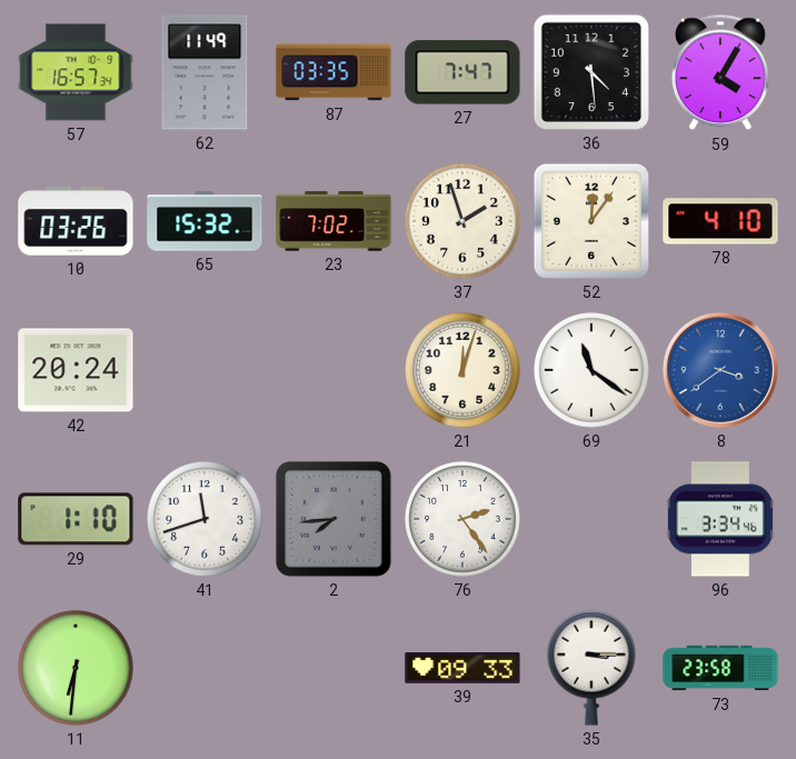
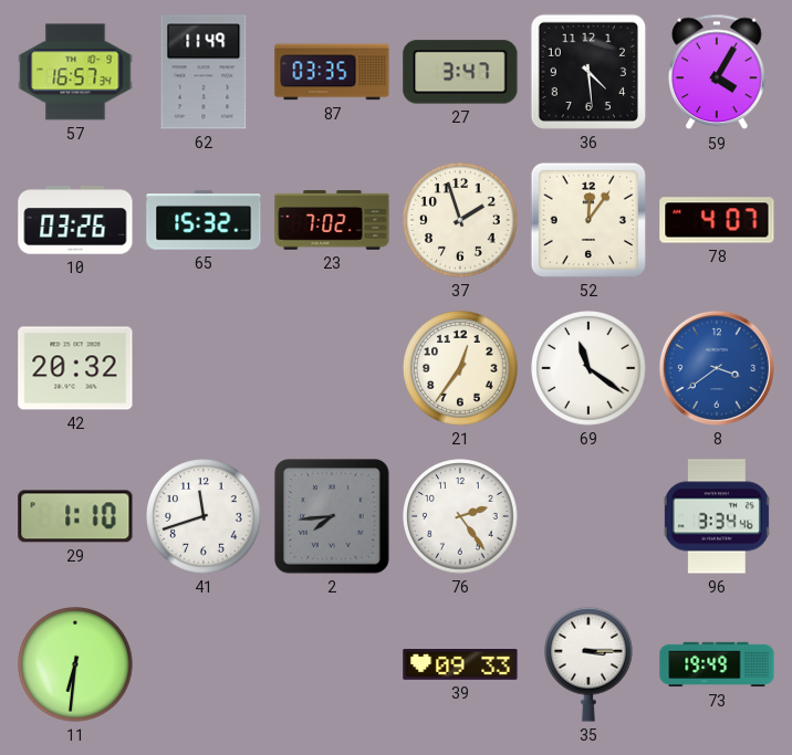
27: 7:47 -> 3:47 (460, 72)
78: 4:10 -> 4:07 (717, 220)
42: 20:24 -> 20:32 (75, 368)
21: 12:03 -> 12:36 (460, 368)
73: 23:58 -> 19:49 (717, 664)
